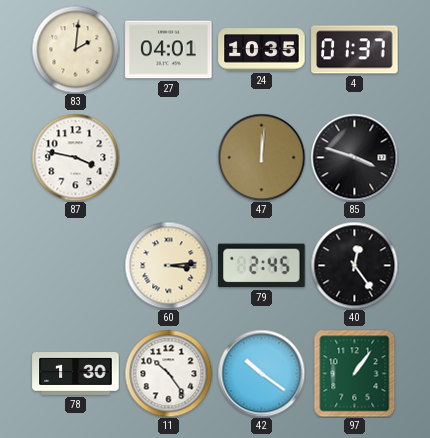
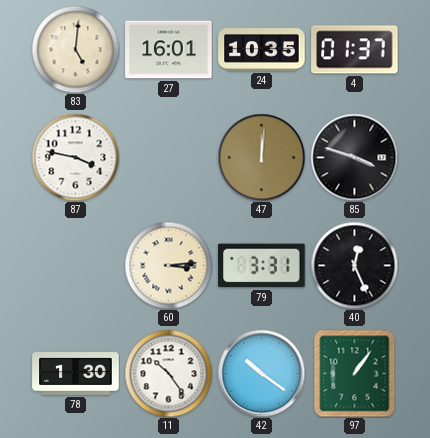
83: 2:01 -> 5:01 (75, 49)
27: 04:01 -> 16:01 (169, 50)
79: 2:45 -> 3:31 (262, 266)
40: 12:24 -> 12:26 (354, 265)
